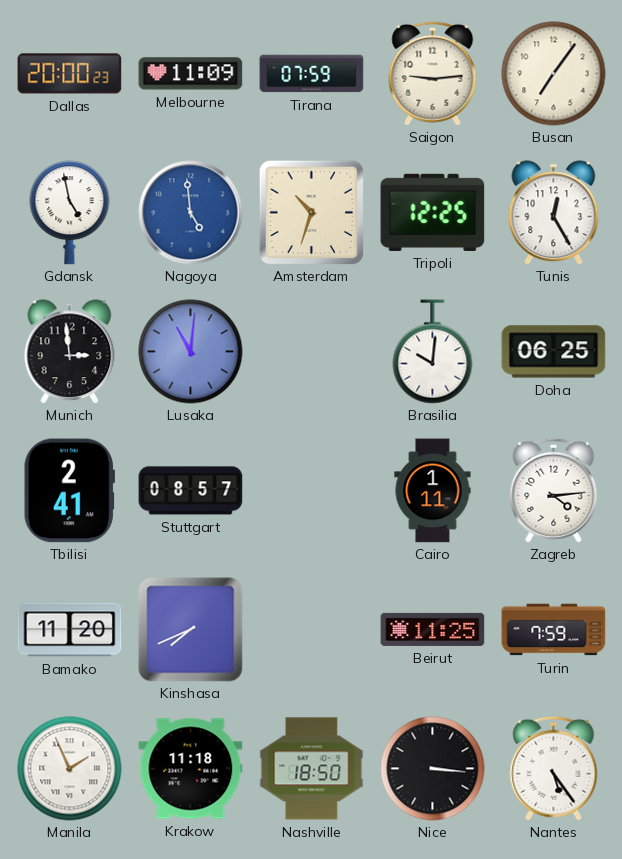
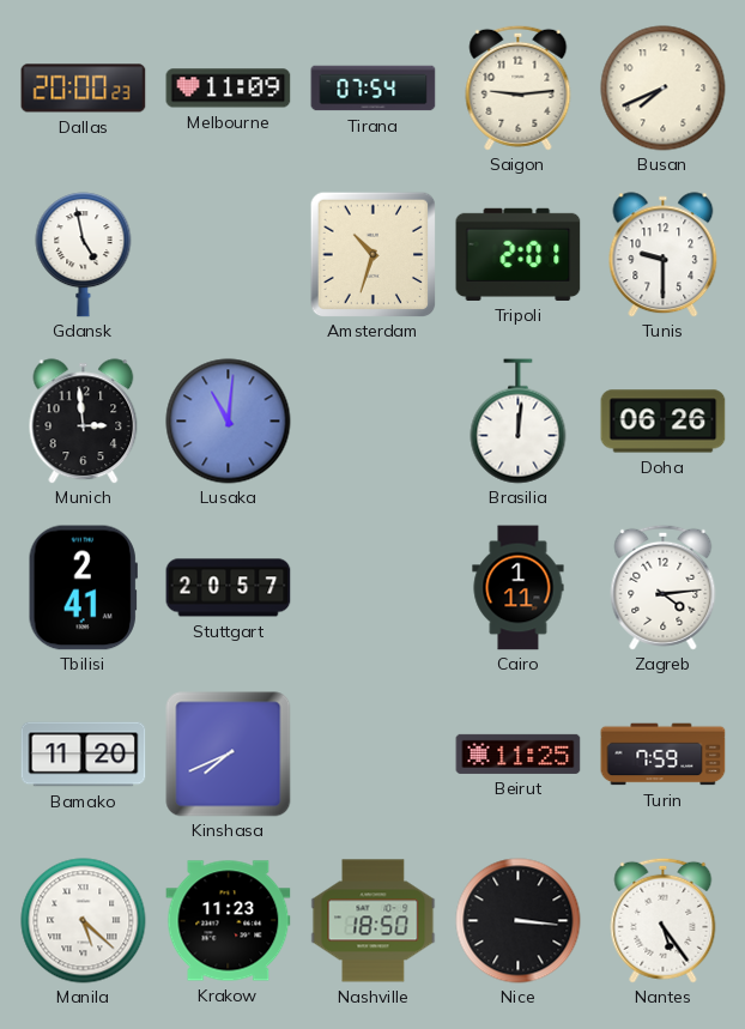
Tirana: 07:59 -> 07:54 (374, 89)
Busan: 7:06 -> 7:41 (664, 89)
Nagoya: 4:59 -> none (191, 213)
Tripoli: 12:25 -> 2:01 (519, 254)
Tunis: 12:25 -> 9:30 (664, 255)
Brasilia: 10:01 -> 12:01 (519, 422)
Doha: 06:25 -> 06:26 (664, 422)
Stuttgart: 08:57 -> 20:57 (229, 588)
Manila: 1:56 -> 5:22 (84, 921)
Krakow: 11:18 -> 11:23 (229, 921)
